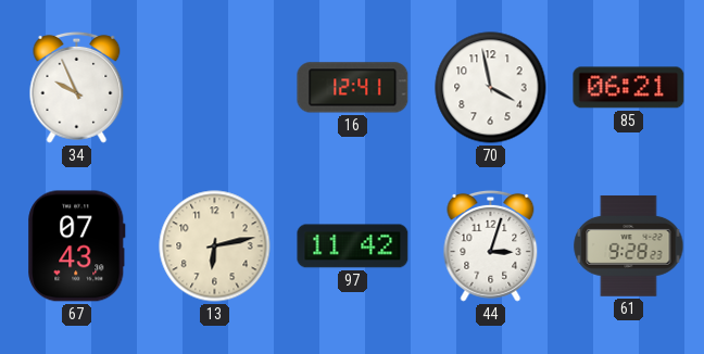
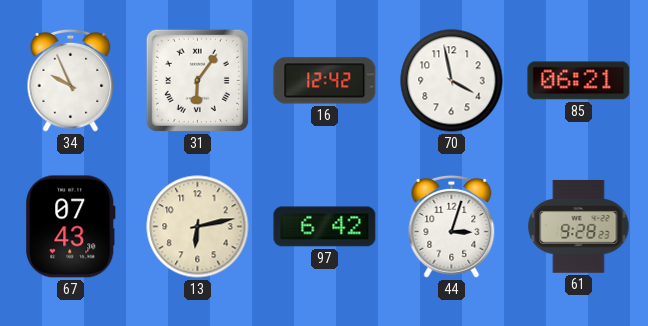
31: none -> 6:06 (197, 80)
16: 12:41 -> 12:42 (325, 81)
97: 11:42 -> 6:42 (325, 227)
